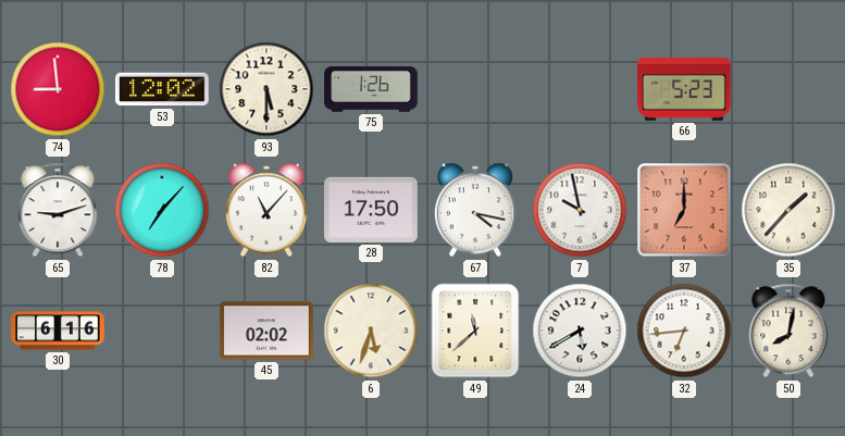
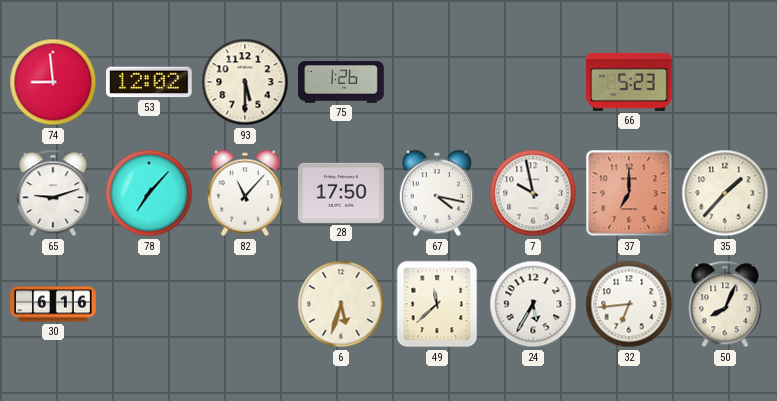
45: 02:02 -> none (266, 331)
24: 5:40 -> 5:35 (533, 304)
50: 8:02 -> 8:04 (725, 304)
